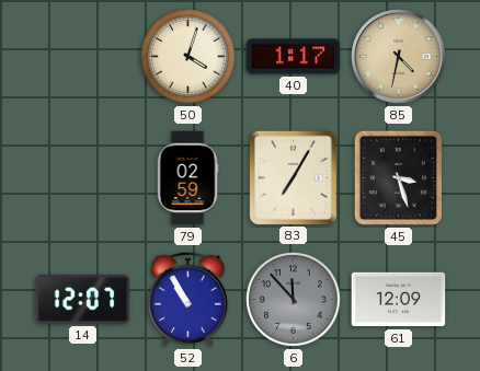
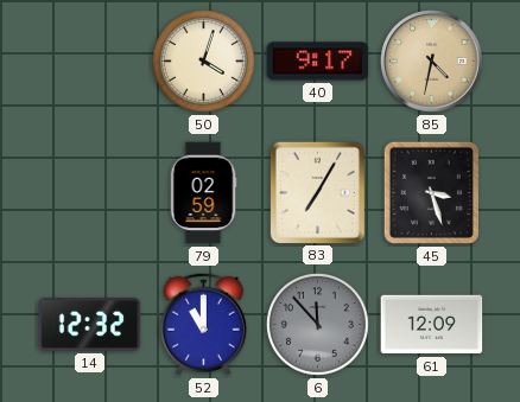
40: 1:17 -> 9:17 (318, 62)
14: 12:07 -> 12:32 (90, 325)
52: 10:55 -> 11:00 (203, 324)
